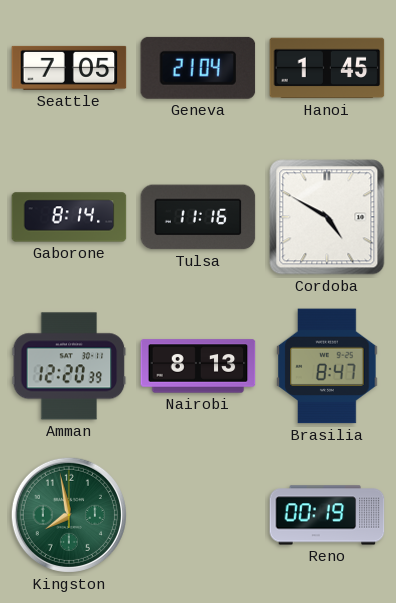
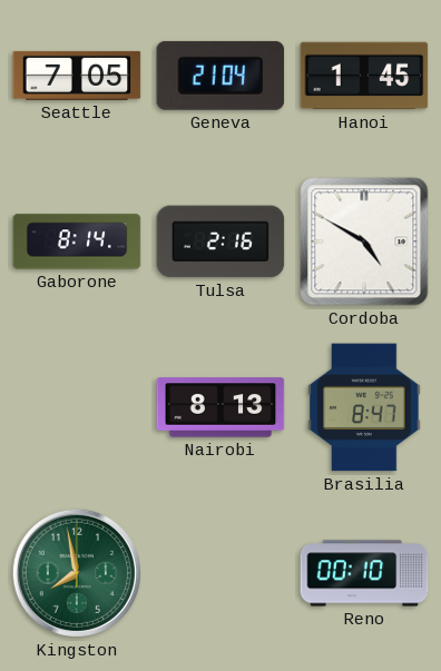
Tulsa: 11:16 -> 2:16 (220, 241)
Amman: 12:20 -> none (69, 366)
Reno: 00:19 -> 00:10 (364, 573)
